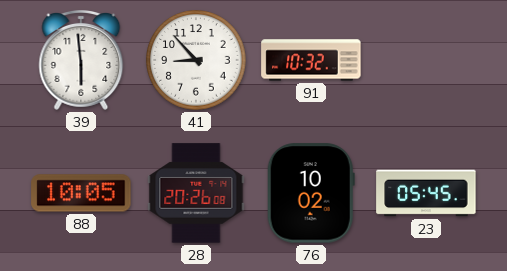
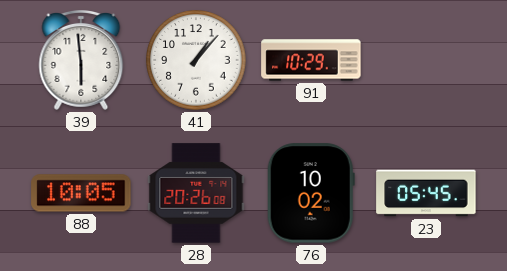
41: 8:53 -> 1:07 (196, 60)
91: 10:32 -> 10:29 (311, 60)
